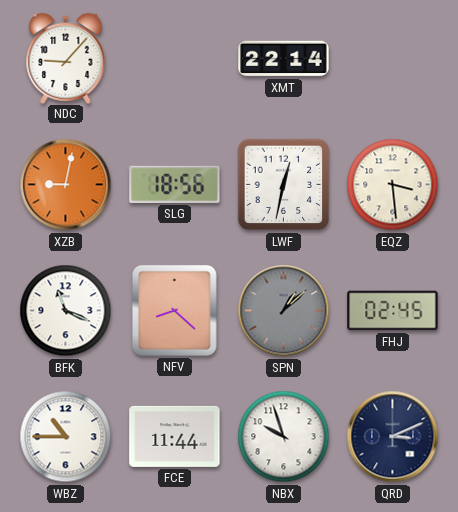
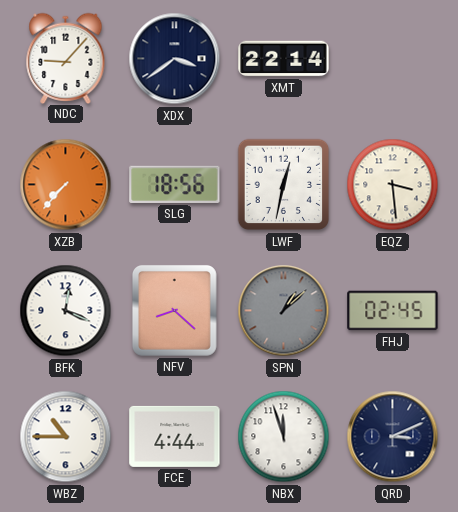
XDX: none -> 3:39 (175, 59)
XZB: 9:02 -> 7:37 (66, 185)
BFK: 11:19 -> 12:19 (66, 311)
FCE: 11:44 -> 4:44 (175, 436)
NBX: 9:57 -> 11:57 (284, 437)
